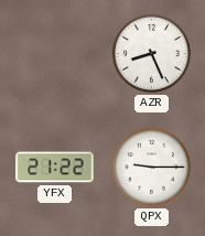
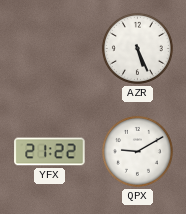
AZR: 8:26 -> 5:26 (137, 48)
QPX: 9:15 -> 9:10 (137, 151)
